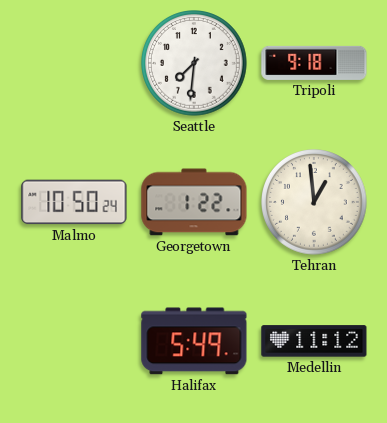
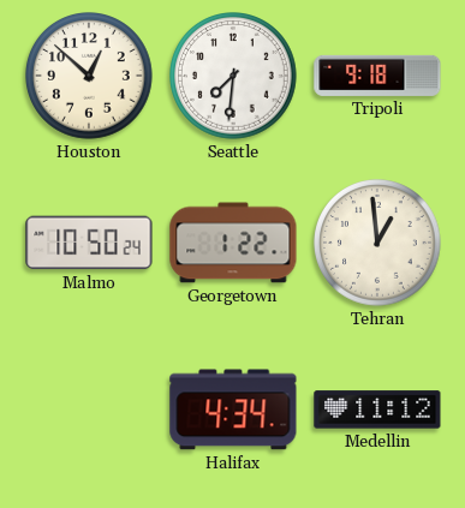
Houston: none -> 12:52 (90, 77)
Halifax: 5:49 -> 4:34 (233, 410)
